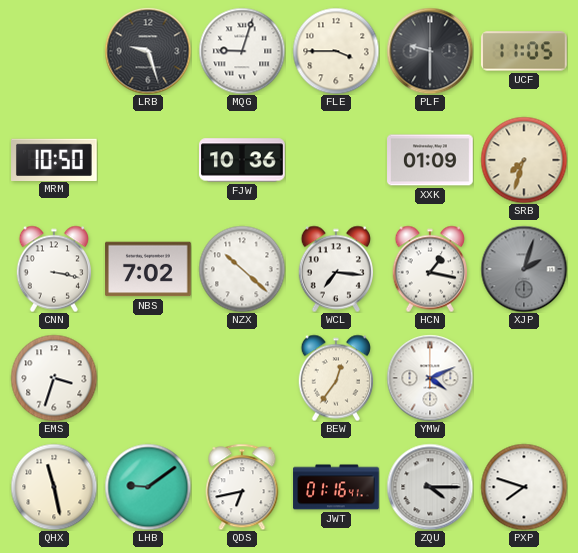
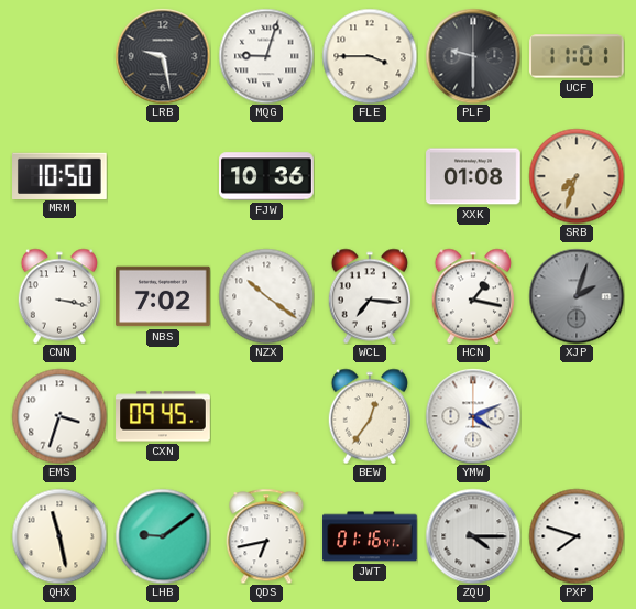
LRB: 9:27 -> 9:28 (163, 56)
UCF: 11:05 -> 11:01 (577, 56)
XXK: 01:09 -> 01:08 (473, 176)
NZX: 10:22 -> 10:21 (266, 296)
CXN: none -> 09:45 (163, 416)
